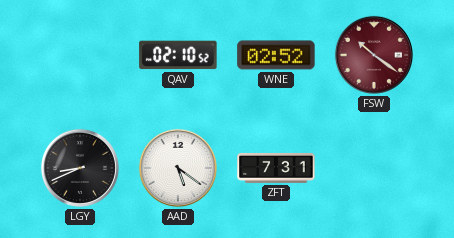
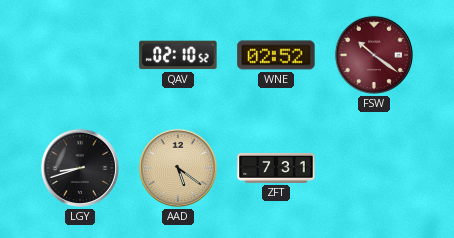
LGY: 8:41 -> 8:42 (80, 168)
AAD dial: white -> champagne (178, 168)
